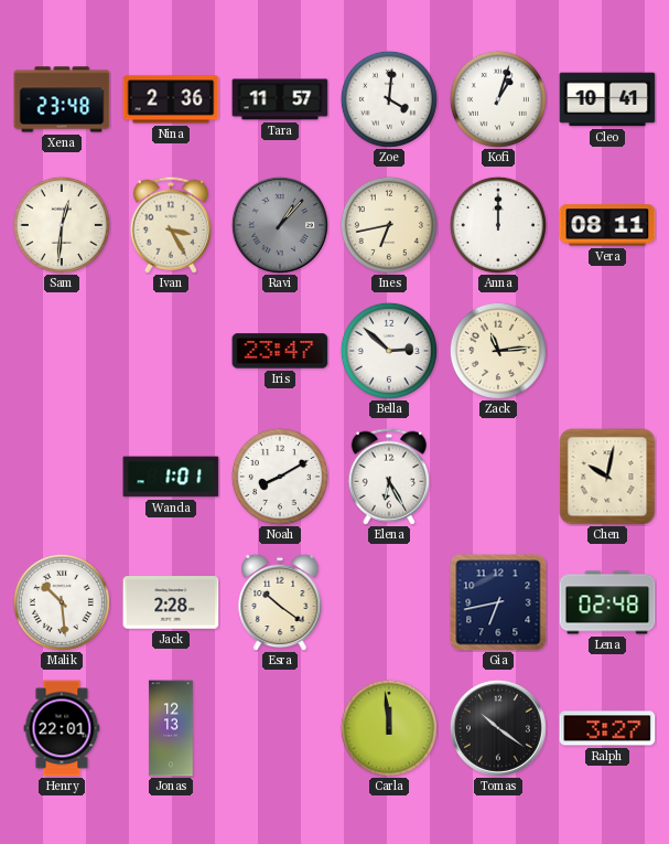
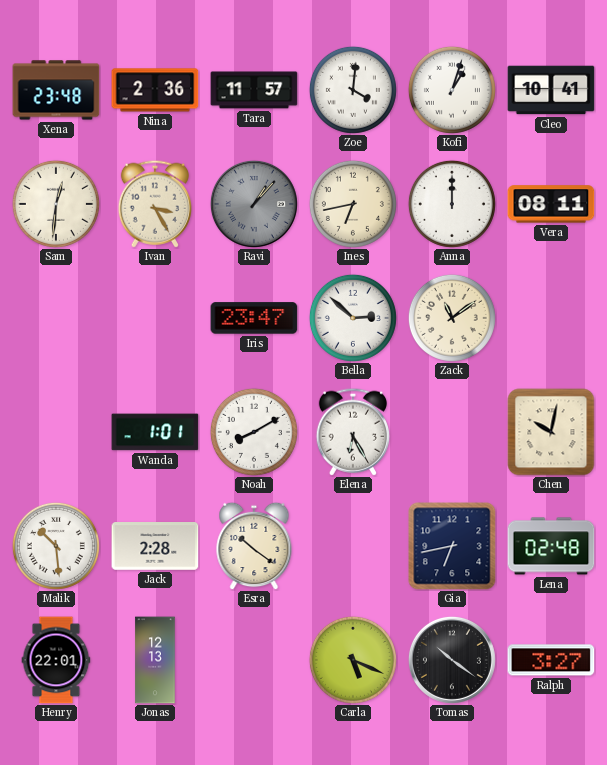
Zack: 11:14 -> 11:09 (452, 318)
Carla: 11:59 -> 5:19 (353, 660)
